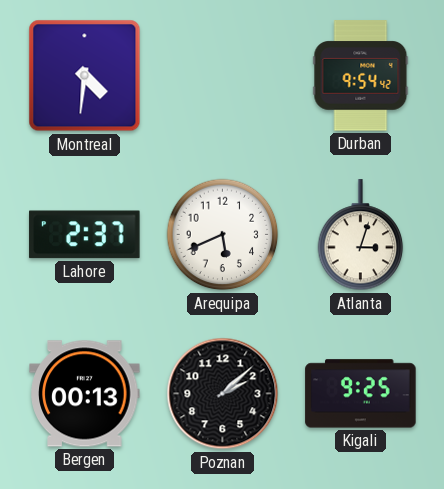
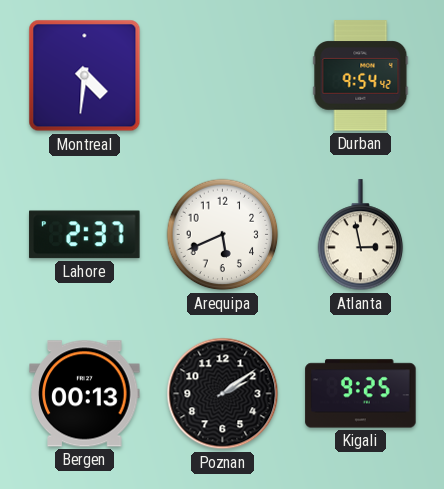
Atlanta: 3:03 -> 2:58 (361, 235)
Poznan: 2:08 -> 2:09 (223, 394)
